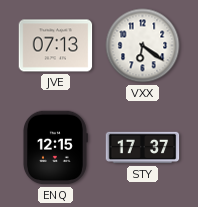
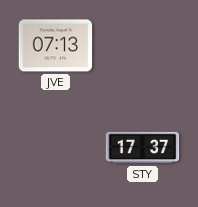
VXX: 6:21 -> none (143, 46)
ENQ: 12:15 -> none (55, 148)
